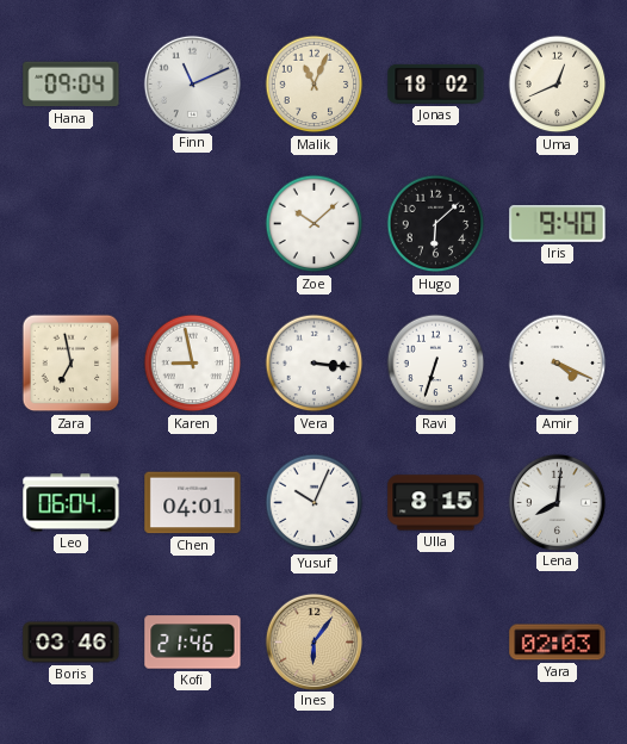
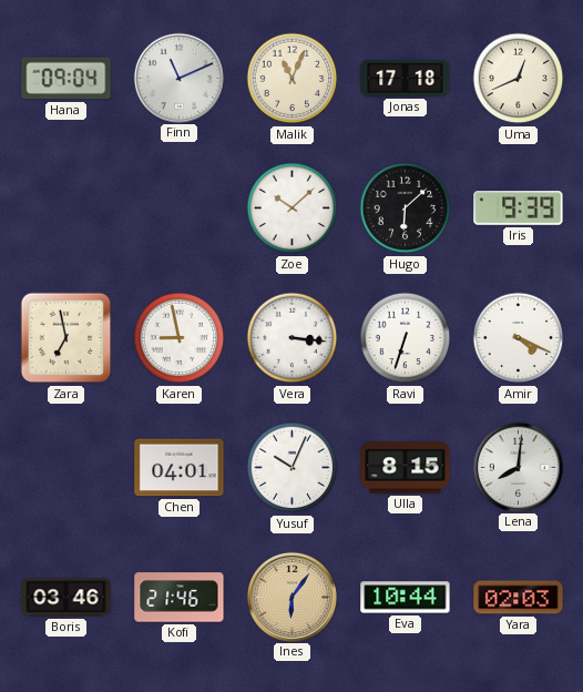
Jonas: 18:02 -> 17:18 (406, 78)
Iris: 9:40 -> 9:39 (519, 208)
Leo: 06:04 -> none (72, 503)
Eva: none -> 10:44 (406, 598)
